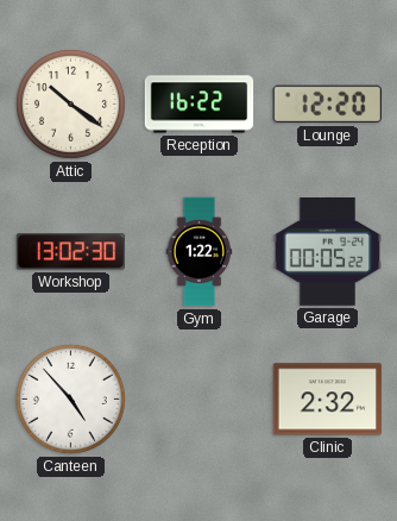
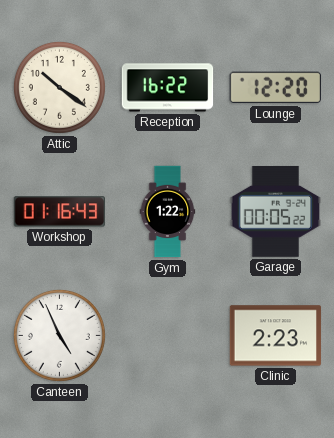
Workshop: 13:02 -> 01:16 (60, 212)
Canteen: 4:53 -> 4:56 (59, 335)
Clinic: 2:32 -> 2:23 (276, 336)
